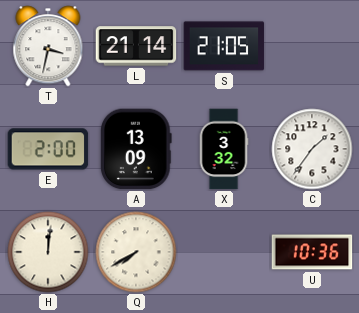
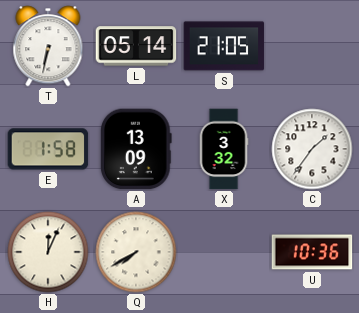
T: 3:32 -> 6:32 (48, 46)
L: 21:14 -> 05:14 (136, 46)
E: 2:00 -> 1:58 (48, 149)
H: 12:01 -> 12:04 (48, 252)
